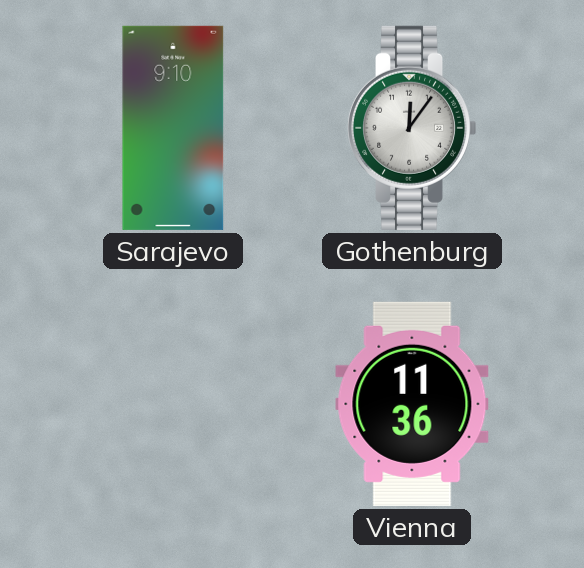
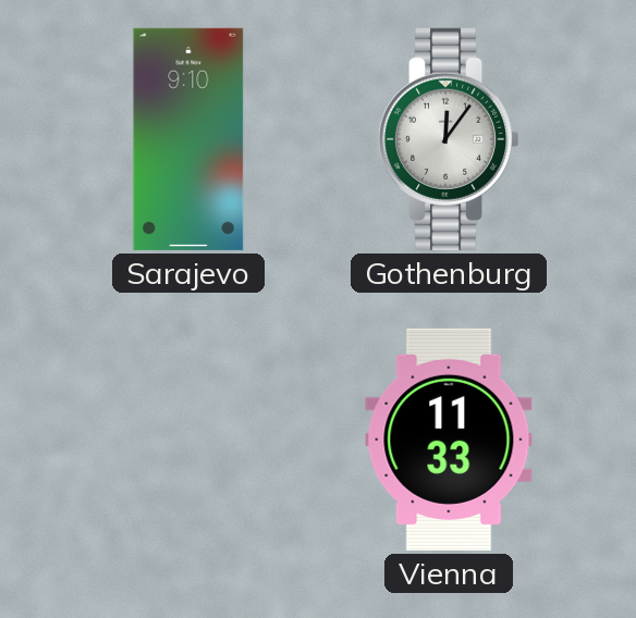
Vienna: 11:36 -> 11:33 (449, 440)
